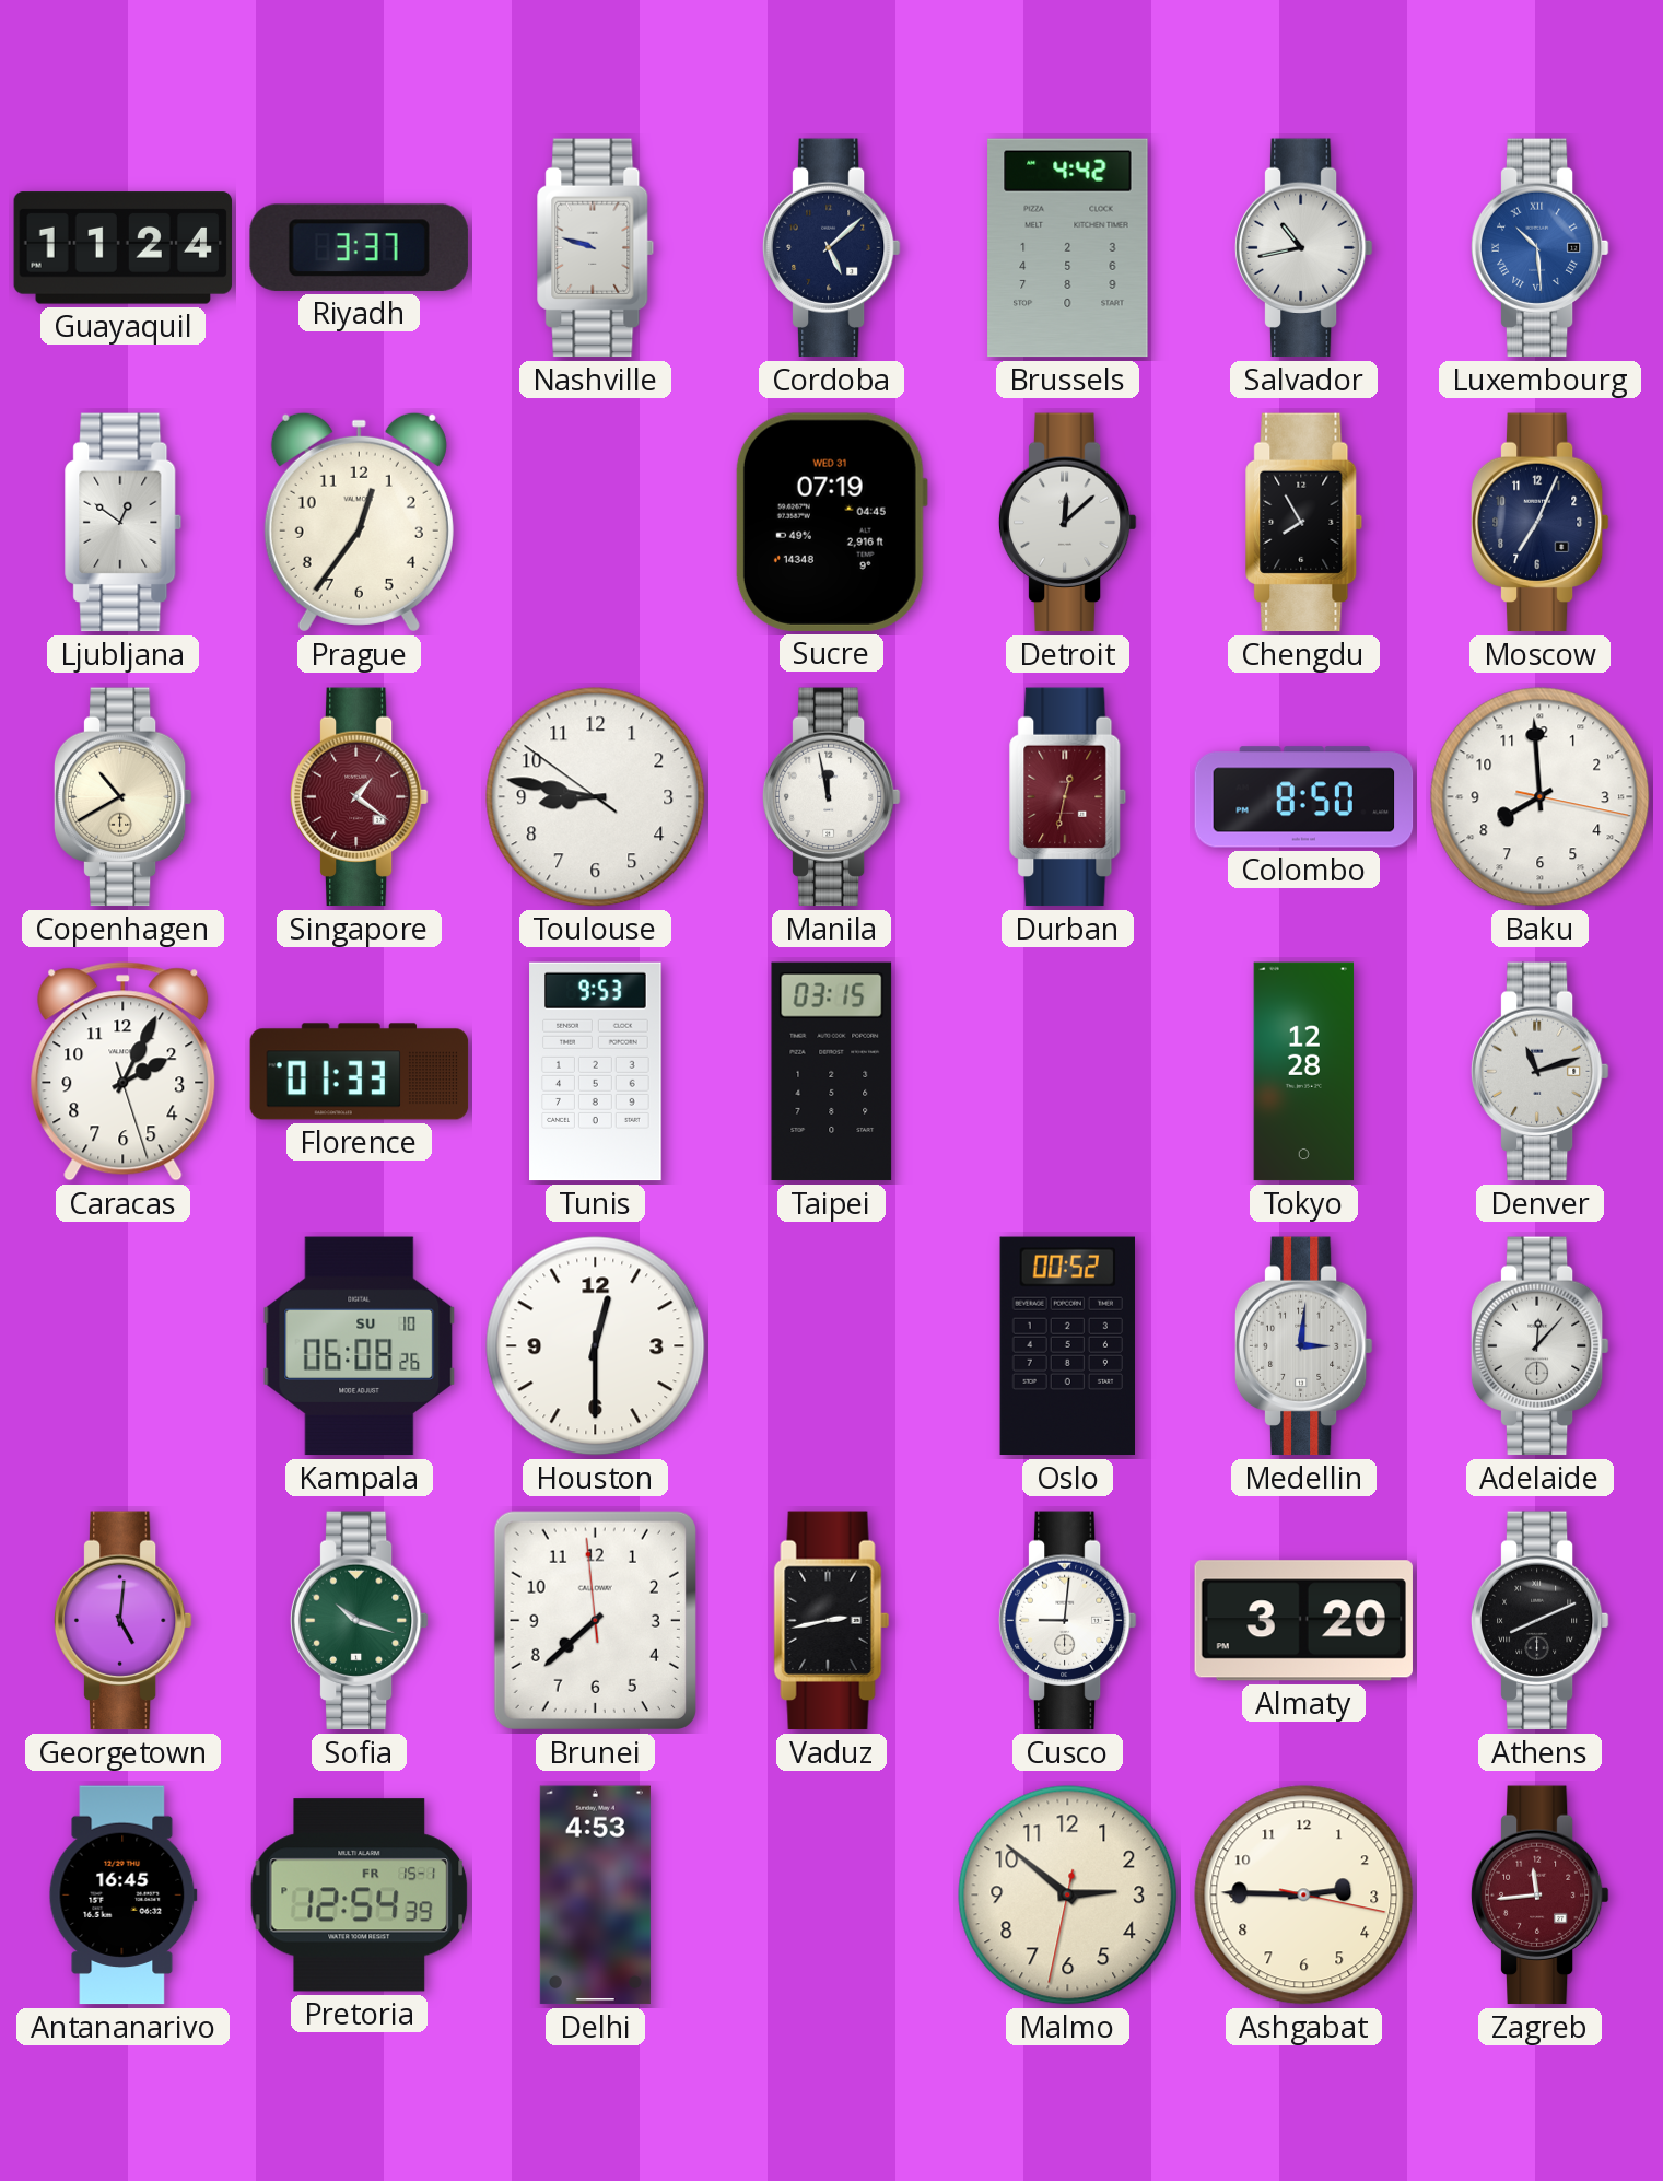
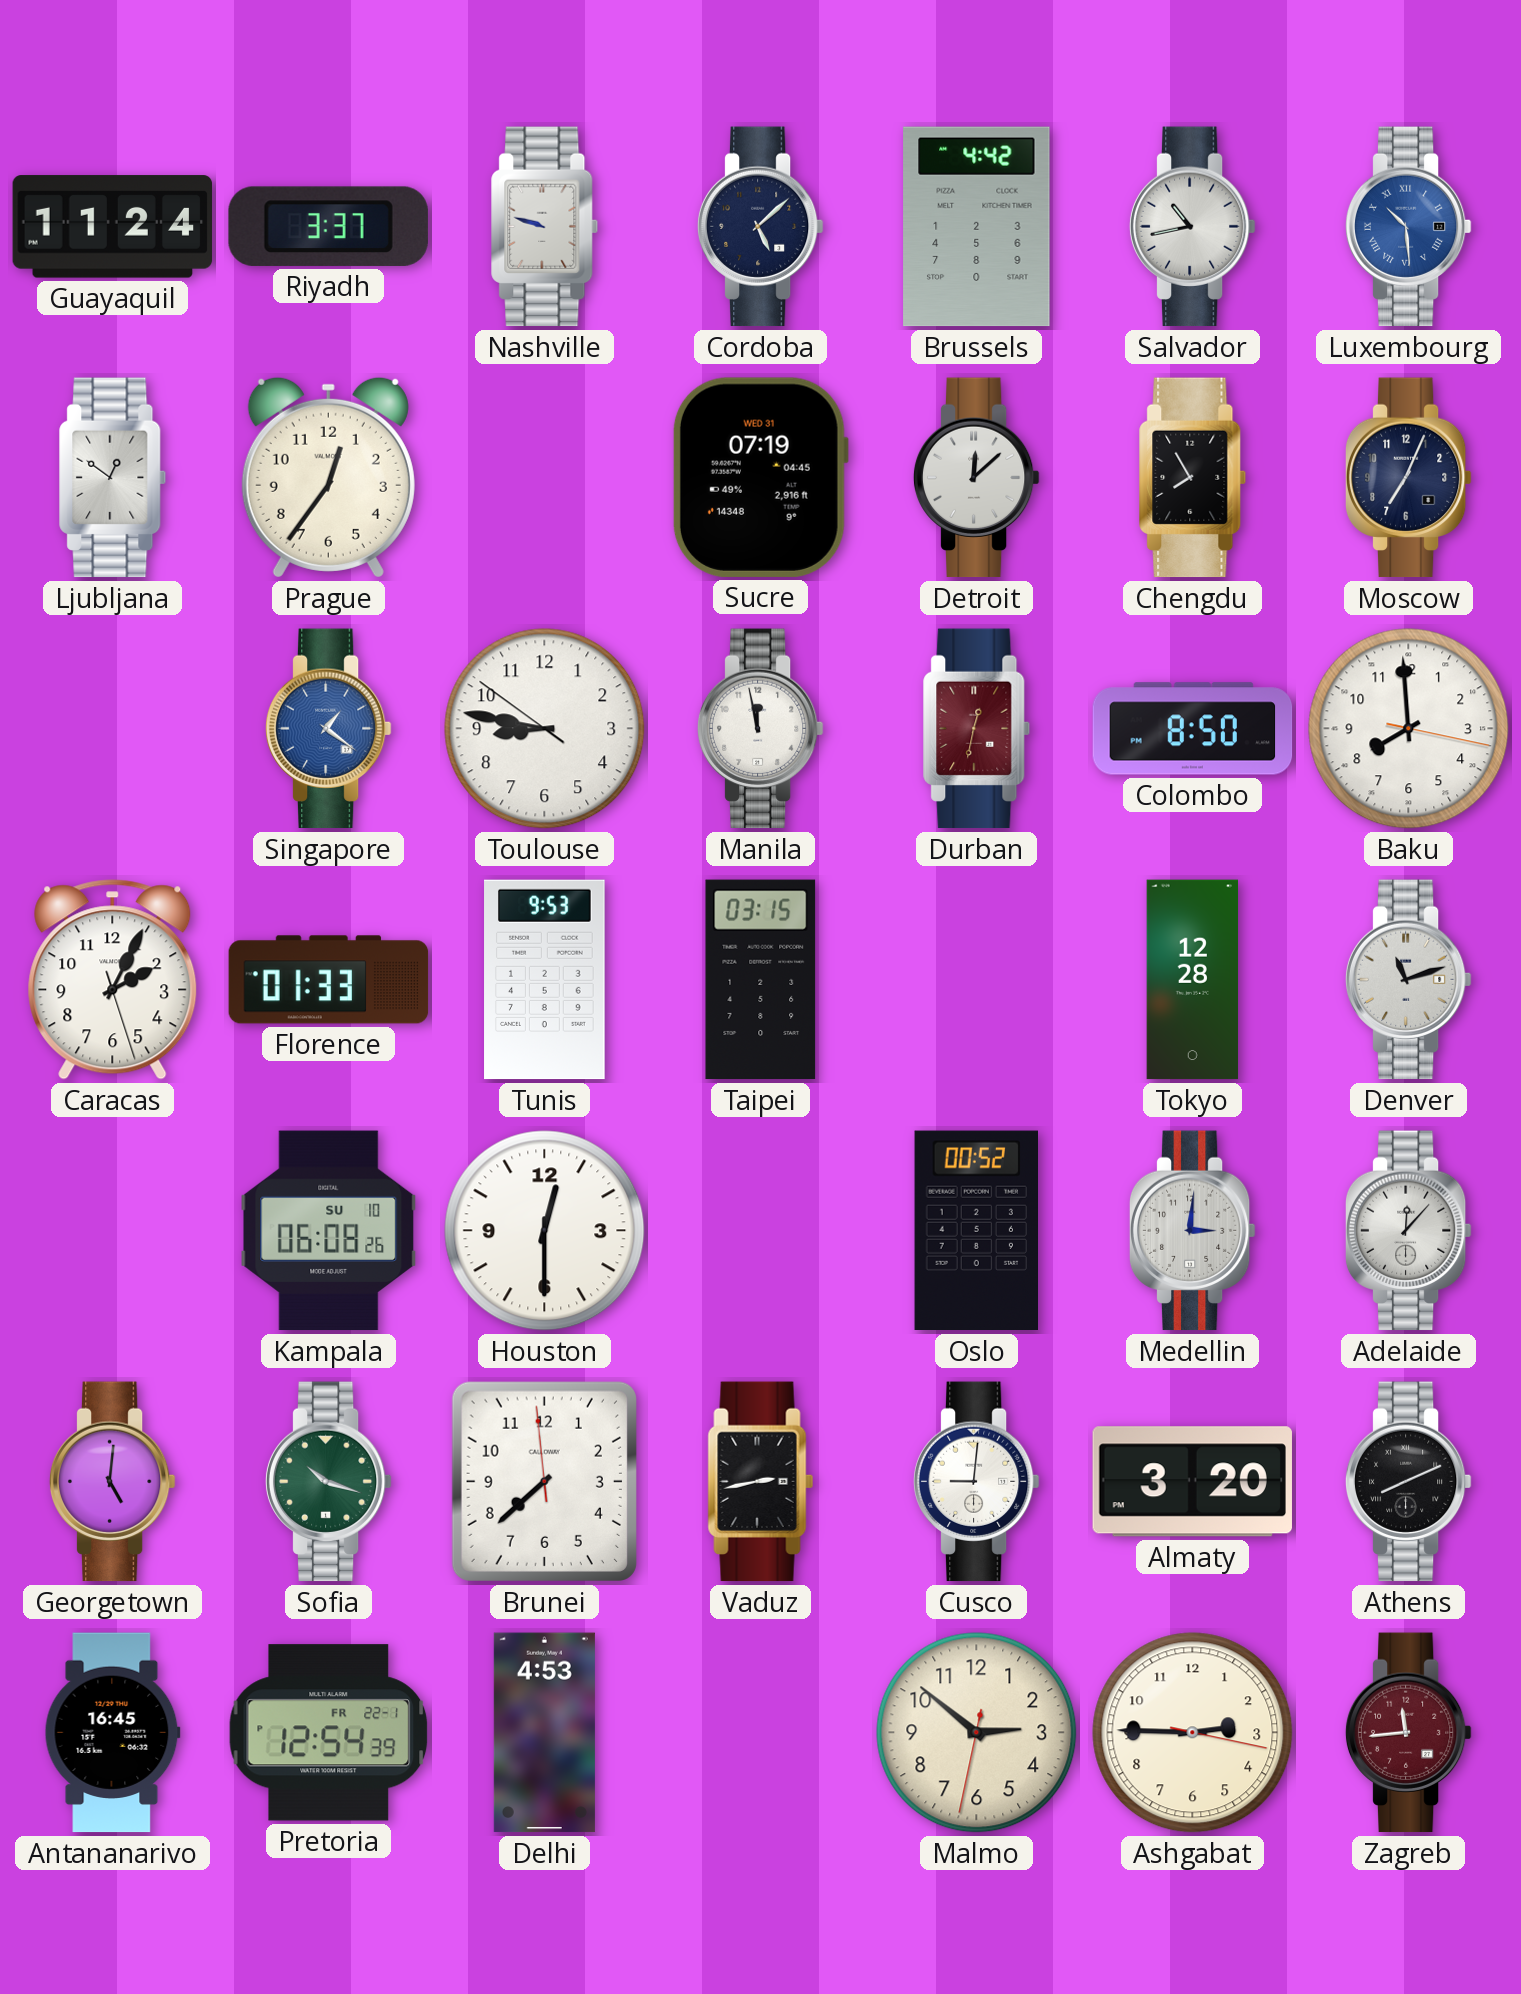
Copenhagen: 10:40 -> none (122, 797)
Singapore dial: burgundy -> blue (328, 729)
Pretoria date: FR 15-1 -> FR 22-1 (329, 1733)
